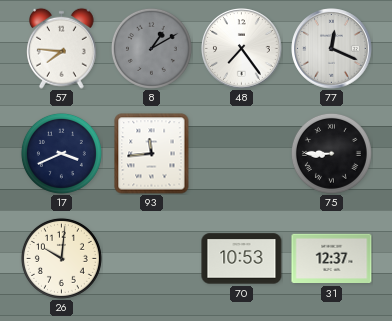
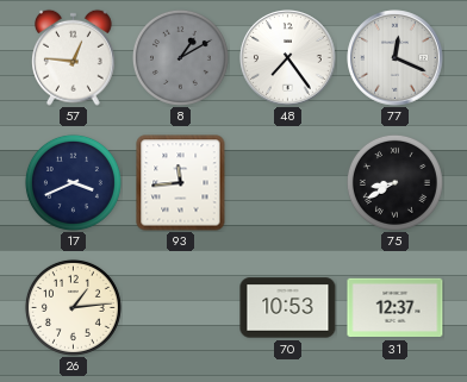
57: 7:46 -> 12:46 (74, 57)
75: 8:45 -> 8:40 (394, 182)
26: 10:01 -> 1:14 (73, 307)
